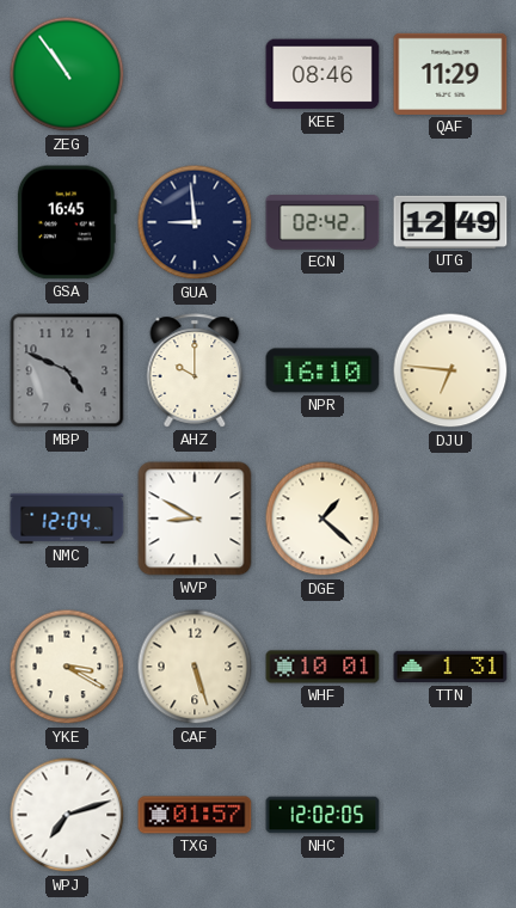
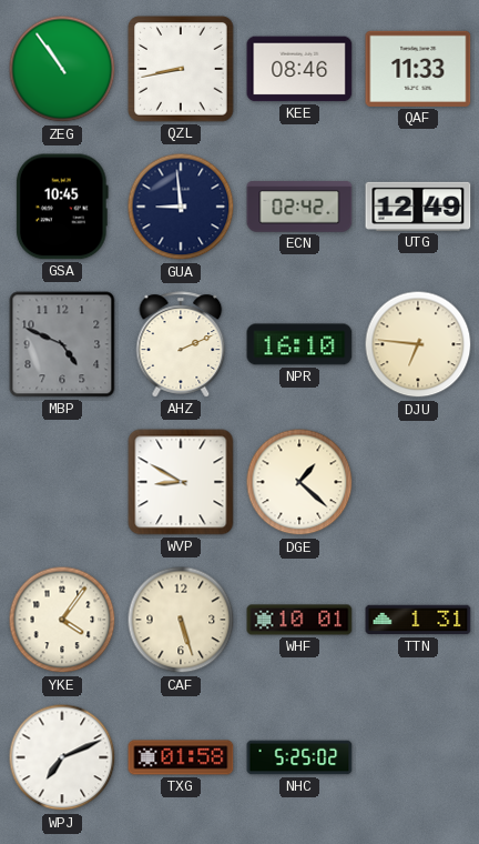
QZL: none -> 8:43 (181, 69)
QAF: 11:29 -> 11:33 (418, 69)
GSA: 16:45 -> 10:45 (62, 207)
AHZ: 10:00 -> 2:11 (181, 344)
NMC: 12:04 -> none (67, 519)
YKE: 3:20 -> 4:06 (62, 620)
WPJ: 7:12 -> 7:11 (62, 757)
TXG: 01:57 -> 01:58 (181, 757)
NHC: 12:02 -> 5:25 (299, 757)
